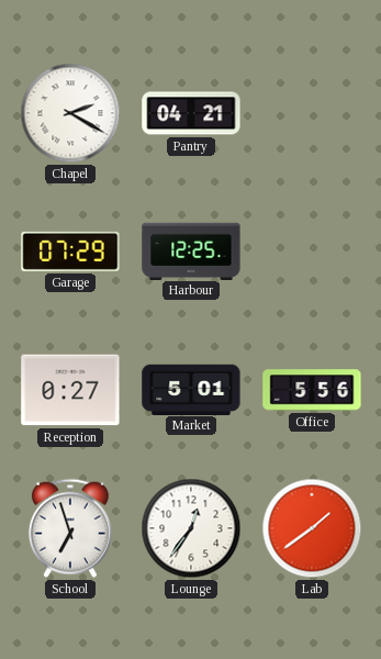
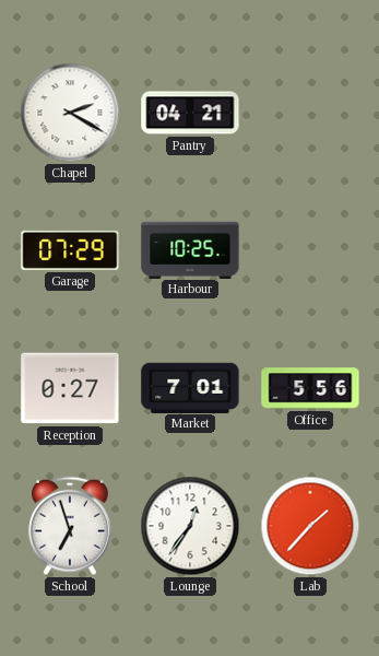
Harbour: 12:25 -> 10:25 (190, 249)
Market: 5:01 -> 7:01 (190, 387)
Lab: 1:39 -> 1:37 (310, 526)
